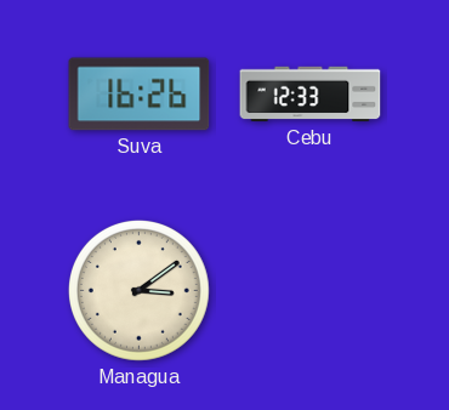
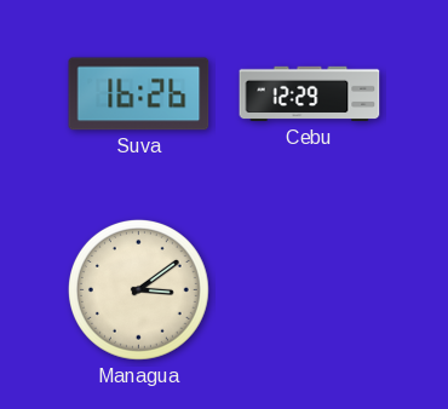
Cebu: 12:33 -> 12:29 (310, 94)
